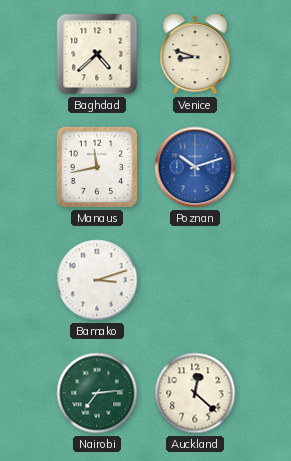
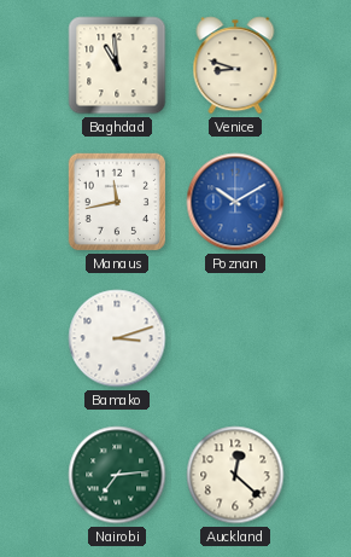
Baghdad: 4:38 -> 10:59 (117, 65)
Poznan: 10:12 -> 10:10 (235, 202)
